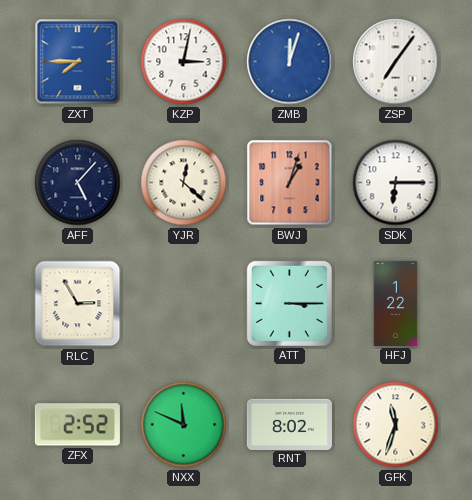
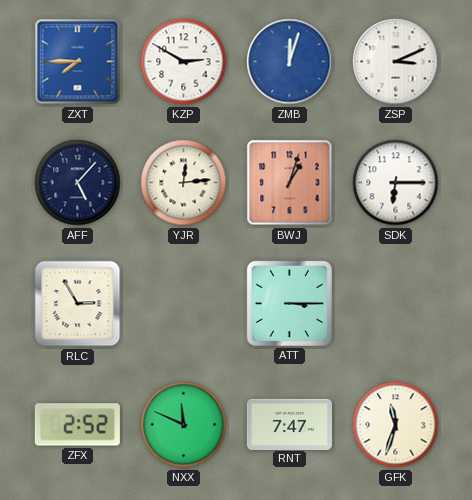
KZP: 3:02 -> 2:50 (184, 62)
ZSP: 7:06 -> 3:11 (396, 62)
YJR: 12:22 -> 12:14 (184, 183)
HFJ: 1:22 -> none (396, 303)
RNT: 8:02 -> 7:47 (289, 424)
